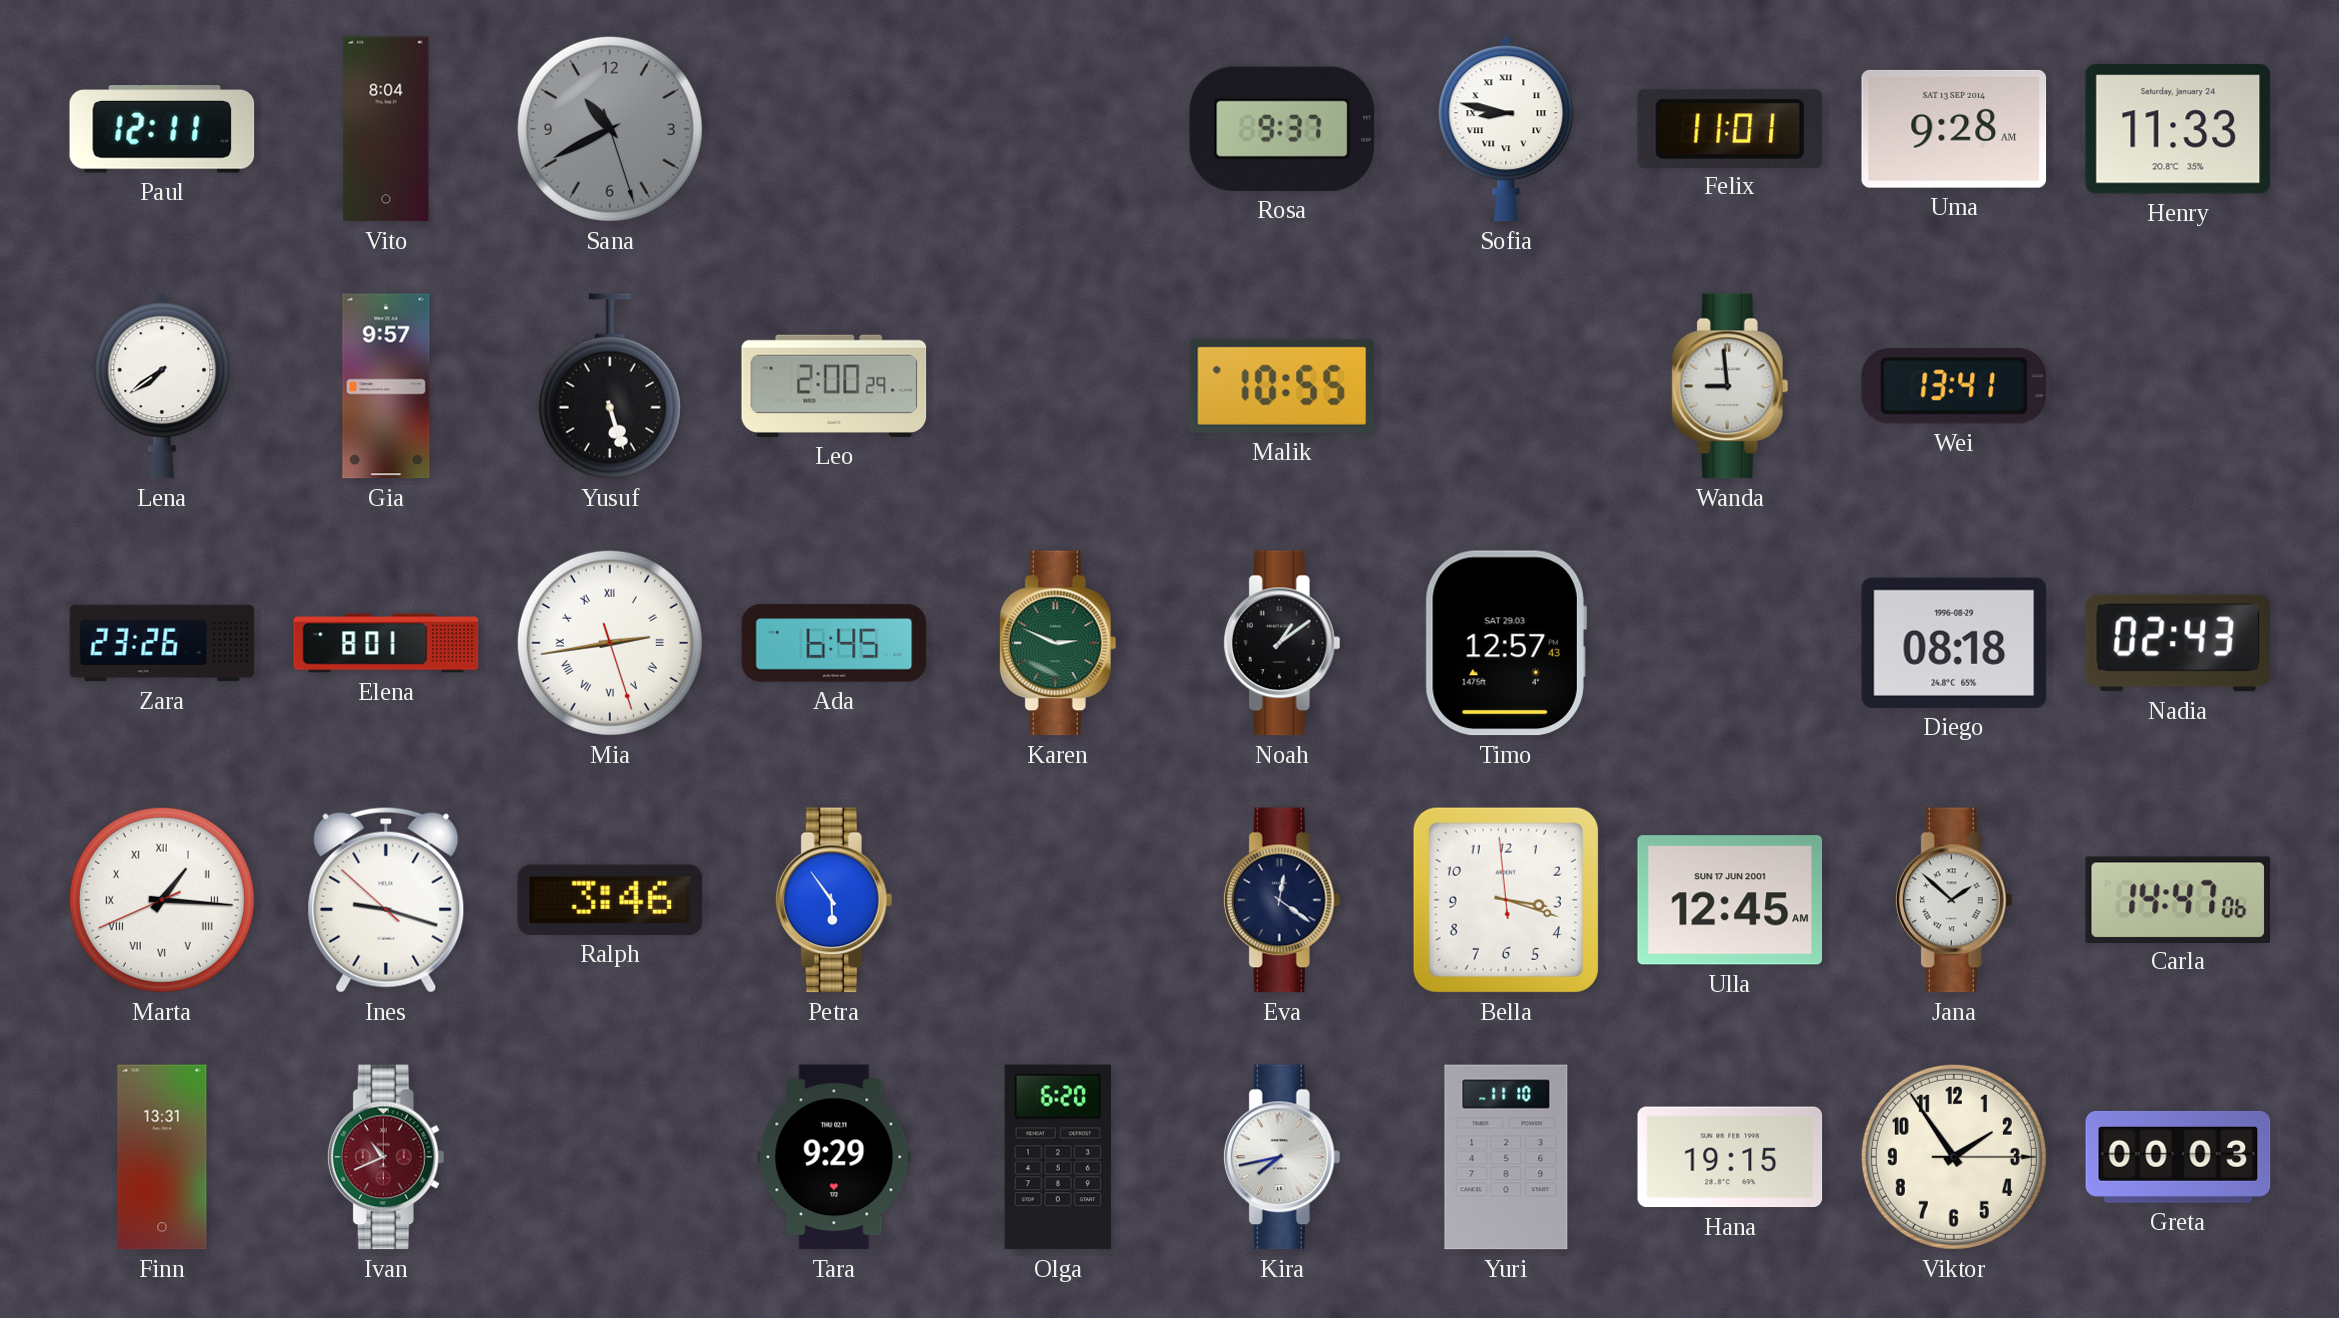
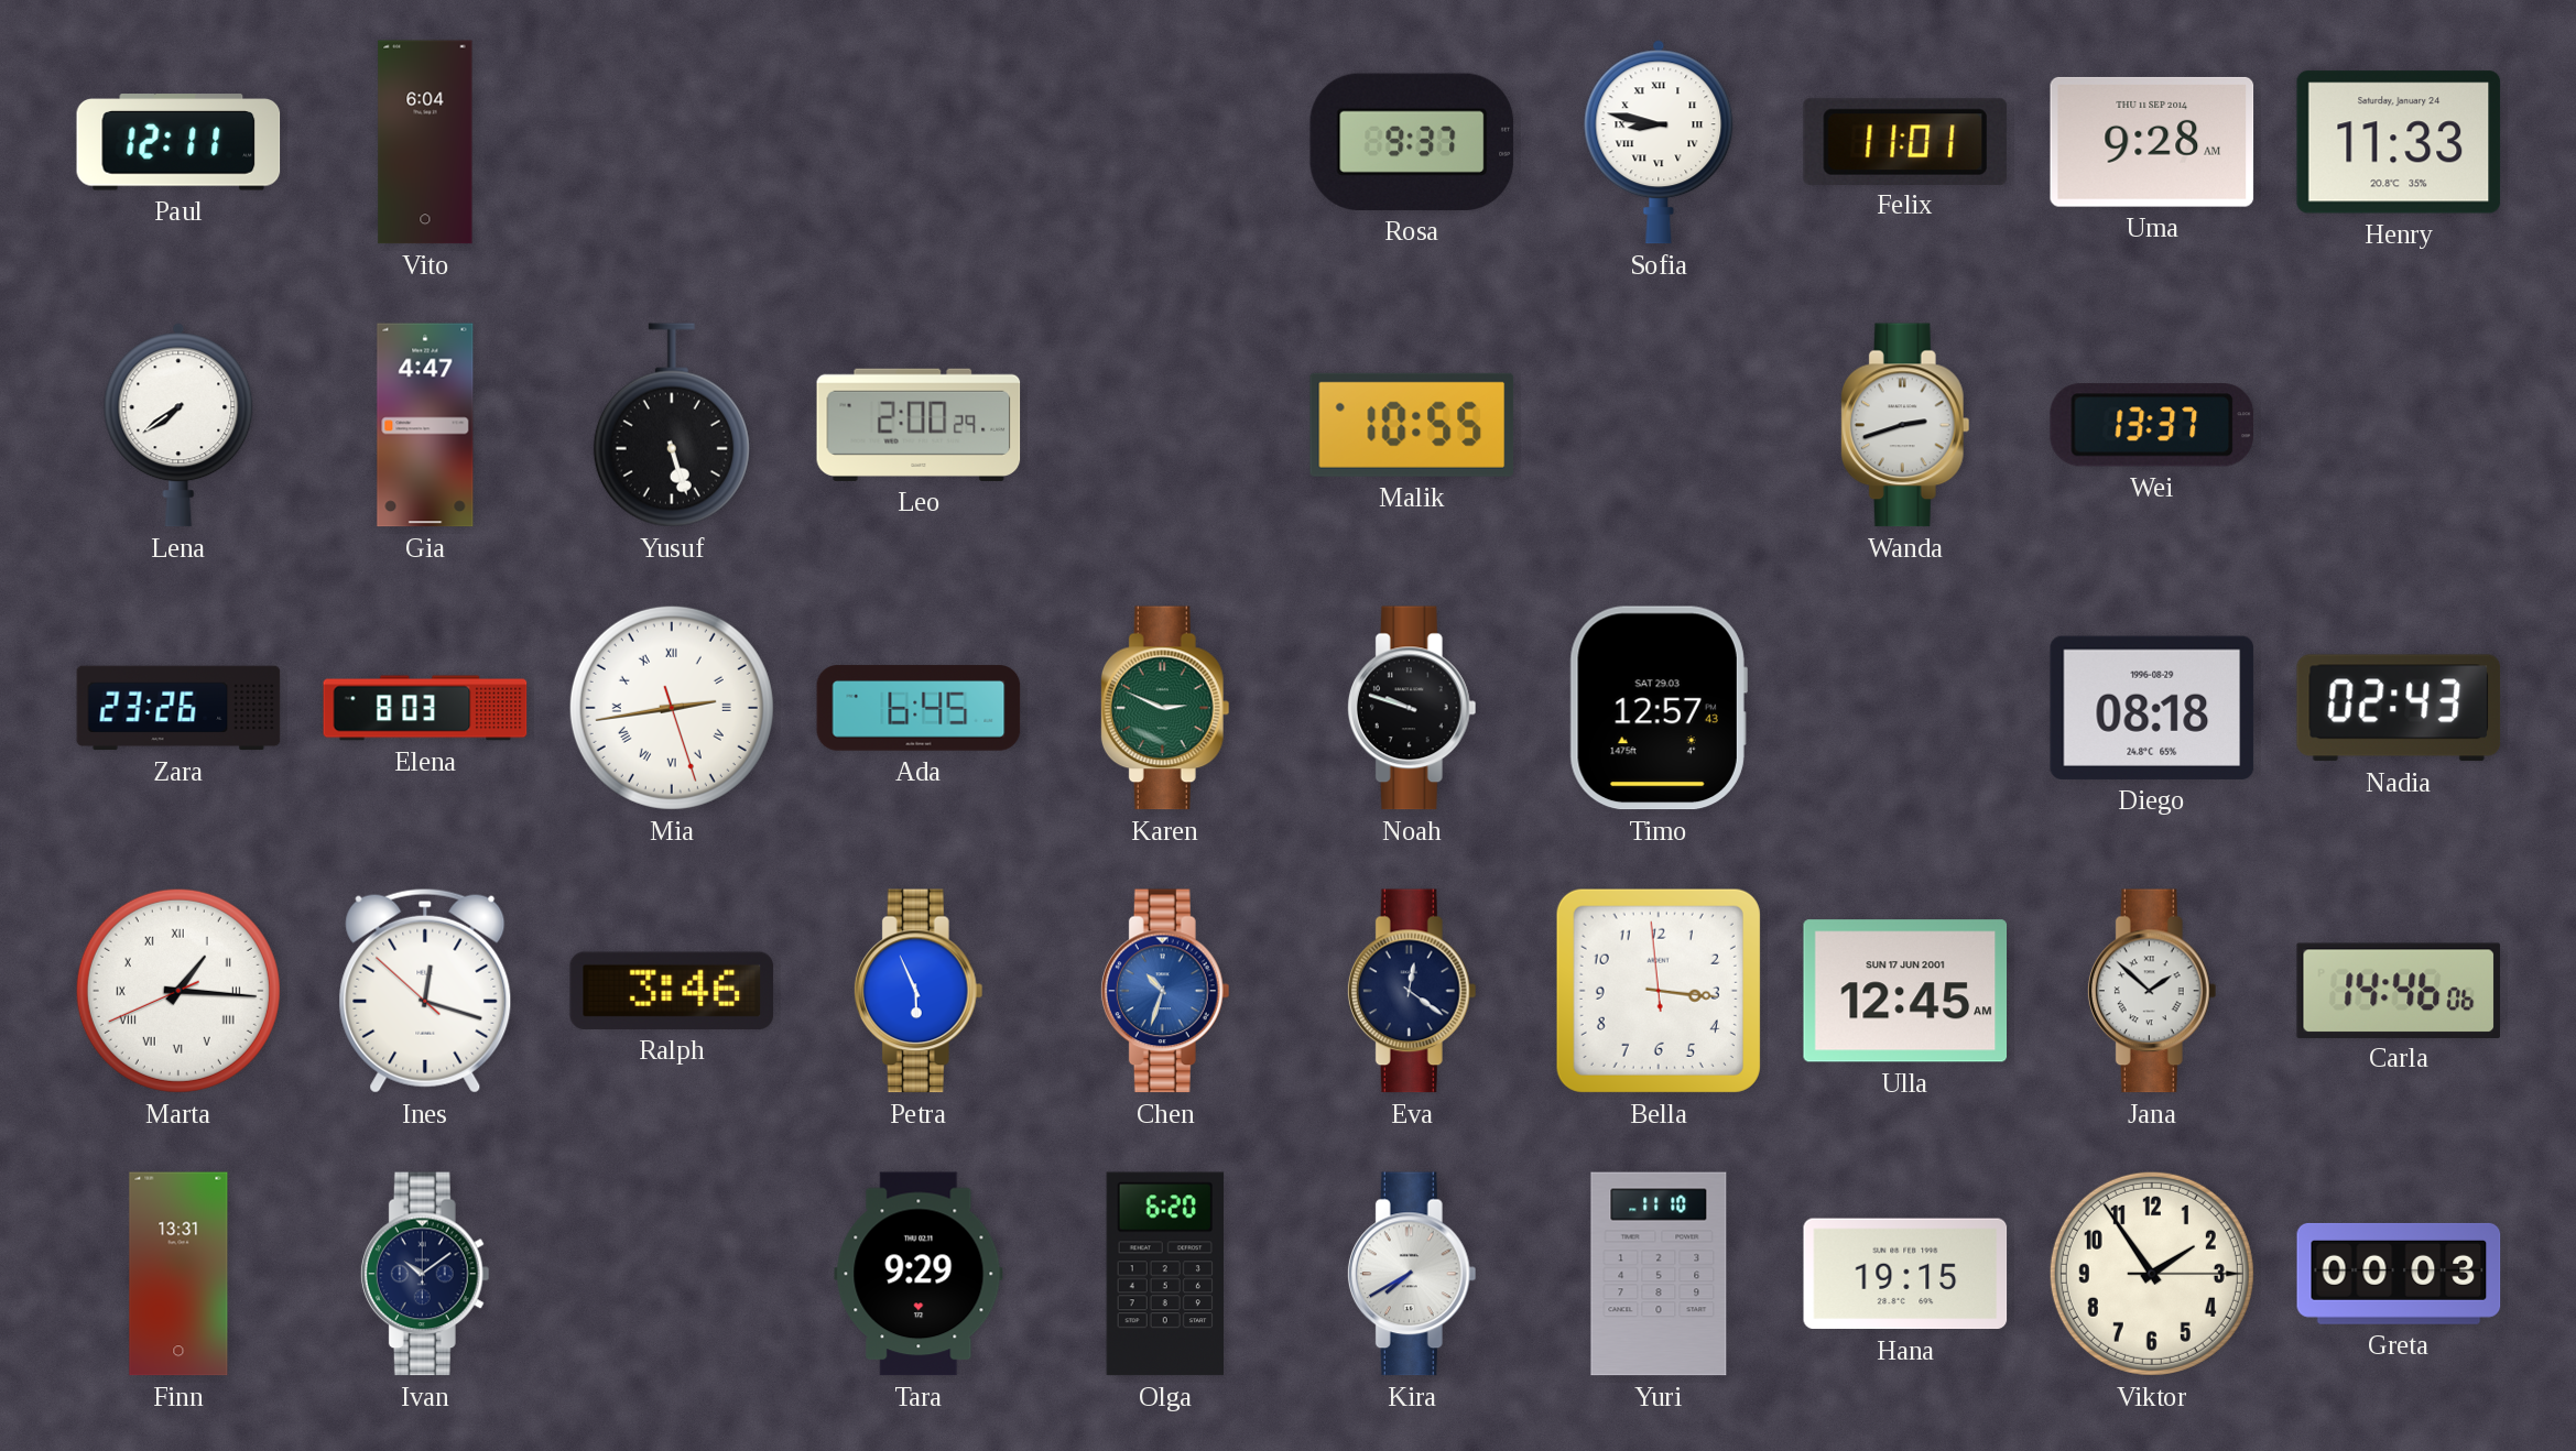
Vito: 8:04 -> 6:04 (425, 142)
Sana: 10:40 -> none (610, 129)
Uma date: SAT 13 SEP 2014 -> THU 11 SEP 2014 (2152, 142)
Gia: 9:57 -> 4:47 (425, 425)
Wanda: 8:59 -> 2:42 (1905, 425)
Wei: 13:41 -> 13:37 (2152, 425)
Elena: 8:01 -> 8:03 (425, 708)
Noah: 1:09 -> 9:48 (1412, 708)
Ines: 9:17 -> 12:17 (425, 991)
Petra: 5:54 -> 5:56 (919, 991)
Chen: none -> 10:33 (1165, 991)
Bella: 3:17 -> 3:15 (1659, 991)
Carla: 14:47 -> 14:46 (2398, 990)
Ivan: 10:41 -> 10:09 (425, 1274)
Ivan dial: burgundy -> navy (425, 1274)
Kira: 7:43 -> 7:40 (1412, 1274)
